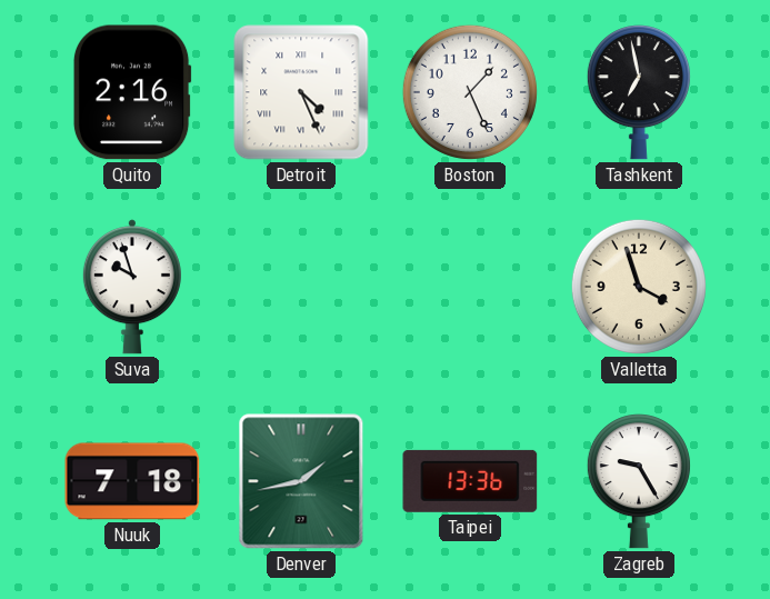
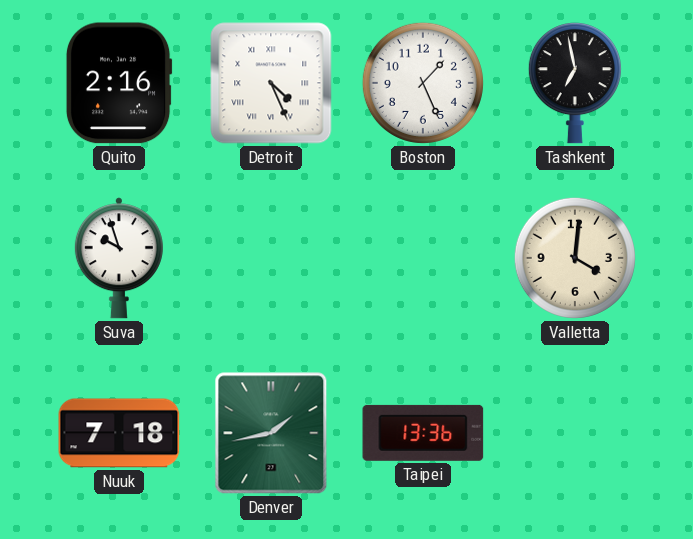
Valletta: 3:57 -> 4:01 (575, 258)
Zagreb: 9:25 -> none (639, 481)
